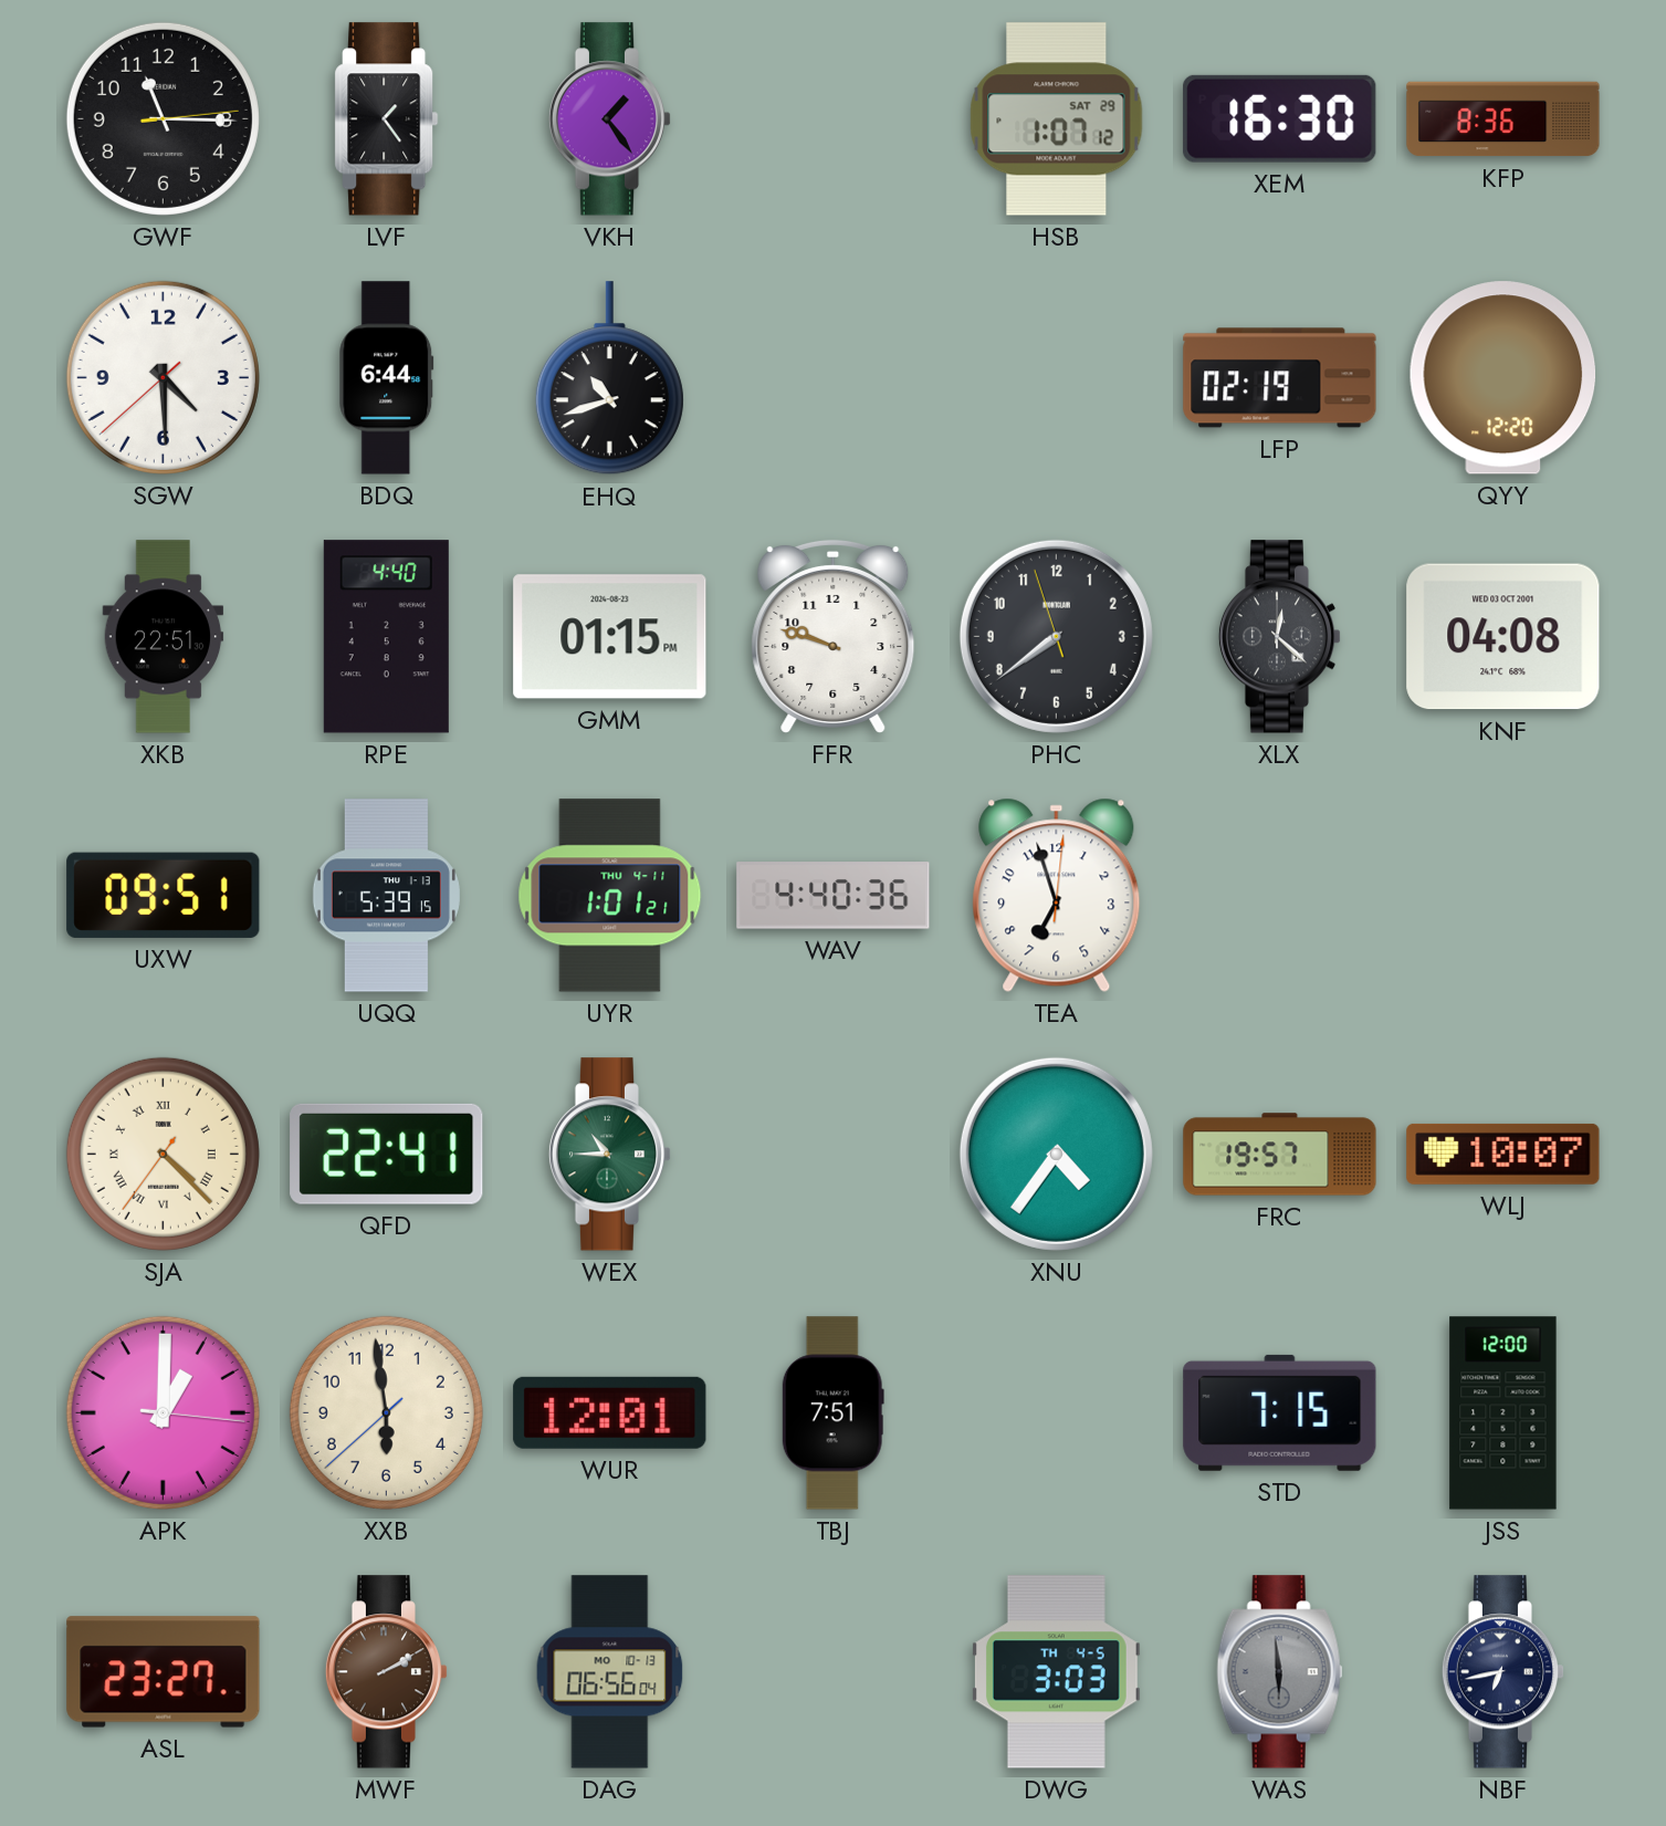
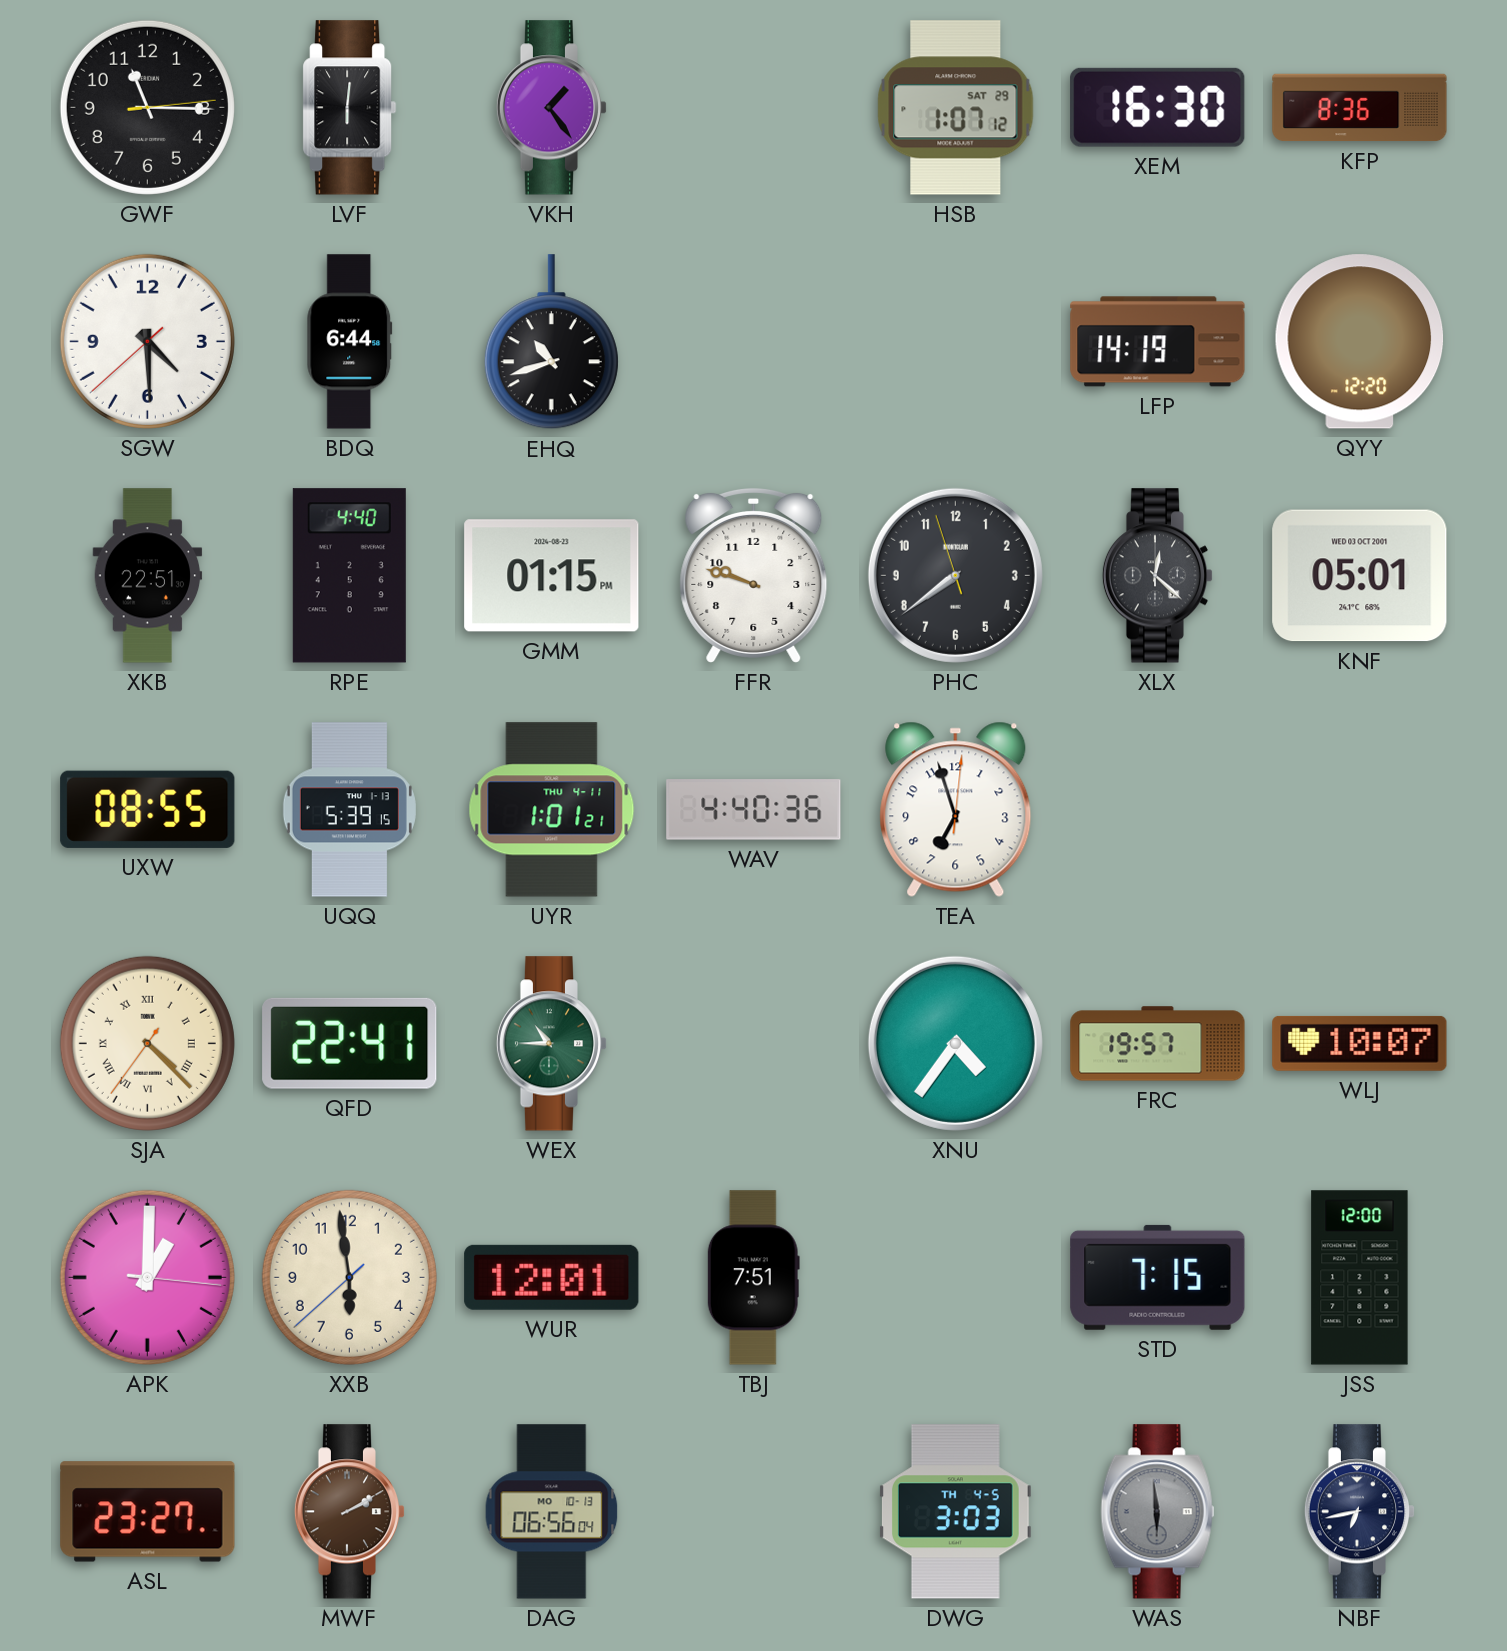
LVF: 1:24 -> 6:01 (350, 108)
LFP: 02:19 -> 14:19 (1158, 342)
KNF: 04:08 -> 05:01 (1360, 576)
UXW: 09:51 -> 08:55 (148, 809)
